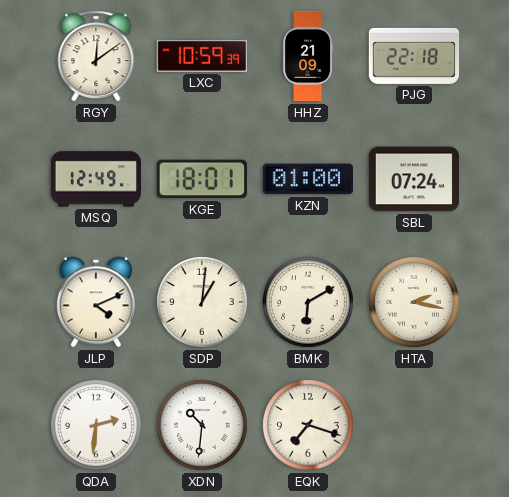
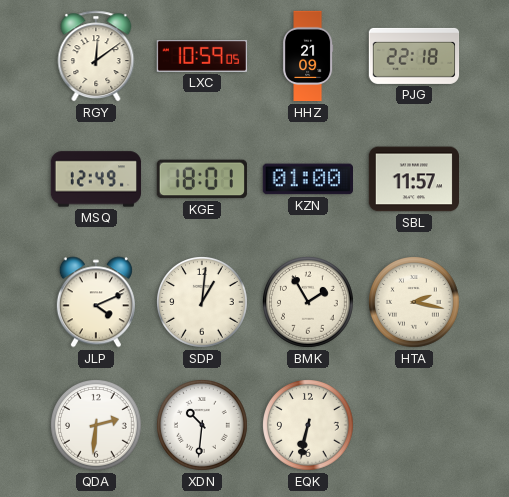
LXC: 10:59:39 -> 10:59:05 (202, 57)
SBL: 07:24 -> 11:57 (413, 179)
BMK: 6:10 -> 1:55 (309, 303)
EQK: 7:18 -> 6:32 (309, 426)
